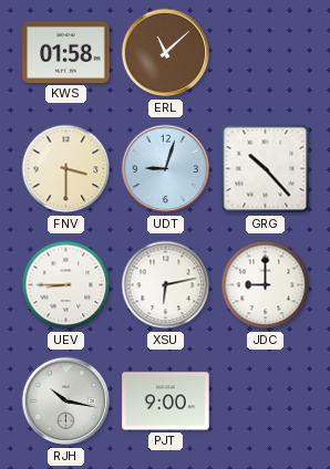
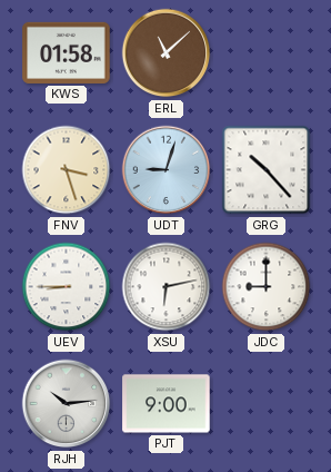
FNV: 3:30 -> 3:27 (67, 170)
RJH: 10:17 -> 10:14 (67, 404)
